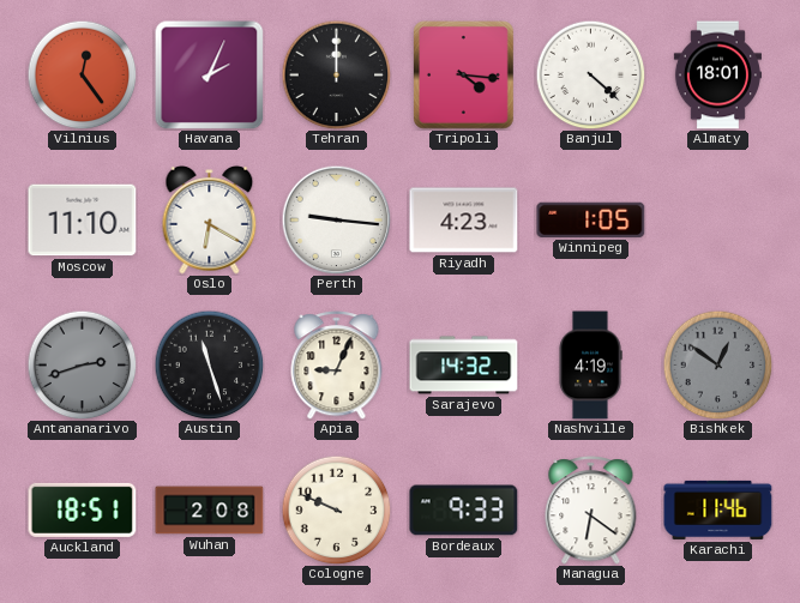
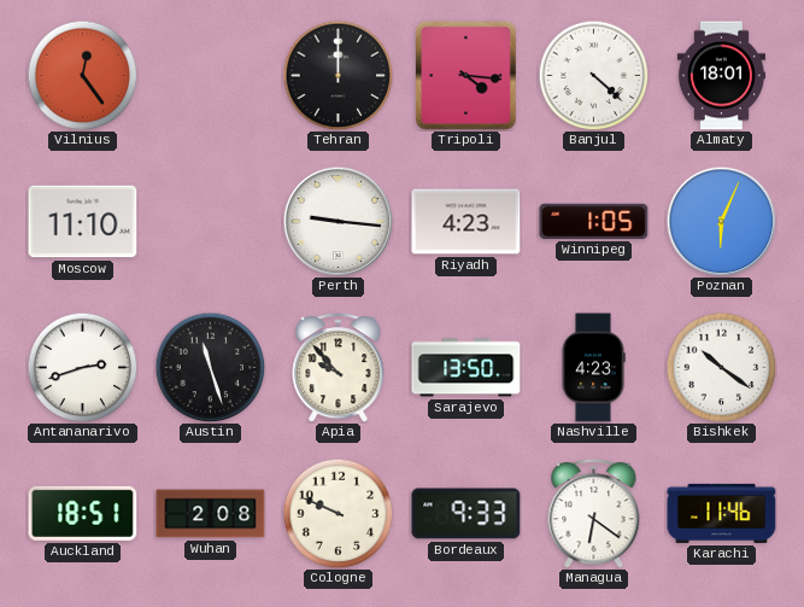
Havana: 2:04 -> none (209, 74)
Oslo: 6:20 -> none (210, 221)
Poznan: none -> 6:04 (721, 221)
Antananarivo dial: grey -> white (82, 367)
Apia: 9:04 -> 9:53 (339, 368)
Sarajevo: 14:32 -> 13:50 (466, 368)
Nashville: 4:19 -> 4:23 (593, 368)
Bishkek: 12:51 -> 10:21 (721, 367)
Bishkek dial: grey -> white (721, 367)
